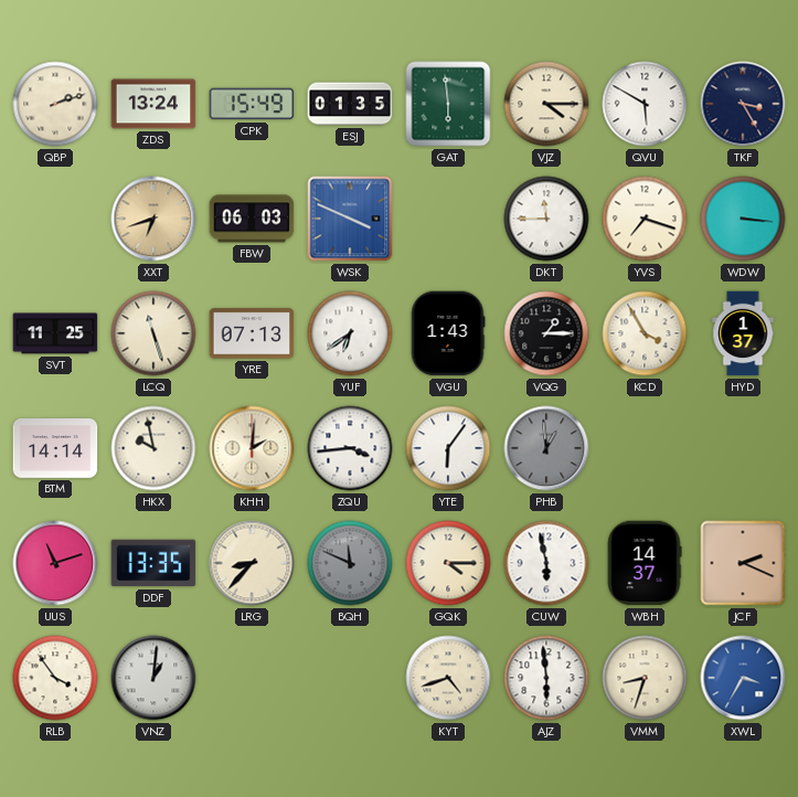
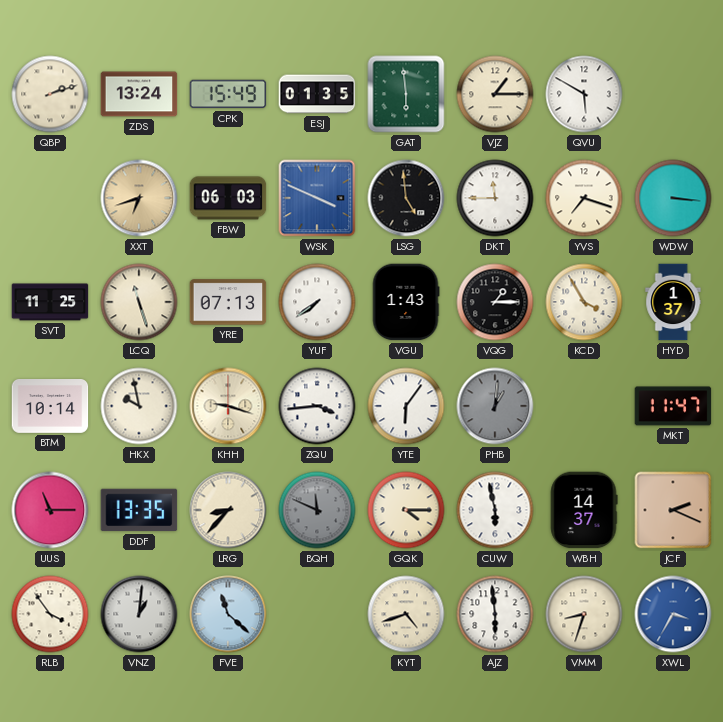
VJZ: 4:15 -> 1:15 (495, 94)
TKF: 3:25 -> none (743, 104)
LSG: none -> 4:59 (406, 198)
YUF: 6:39 -> 7:39 (317, 302)
BTM: 14:14 -> 10:14 (50, 407)
KHH: 2:01 -> 9:18 (228, 406)
PHB: 12:59 -> 1:01 (495, 406)
MKT: none -> 11:47 (673, 406)
UUS: 11:12 -> 11:15 (50, 510)
FVE: none -> 11:22 (228, 614)
